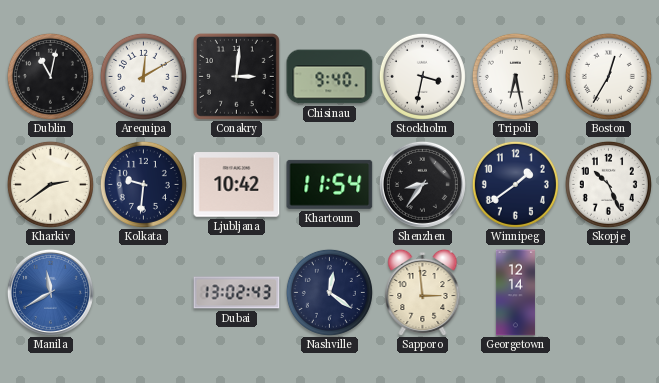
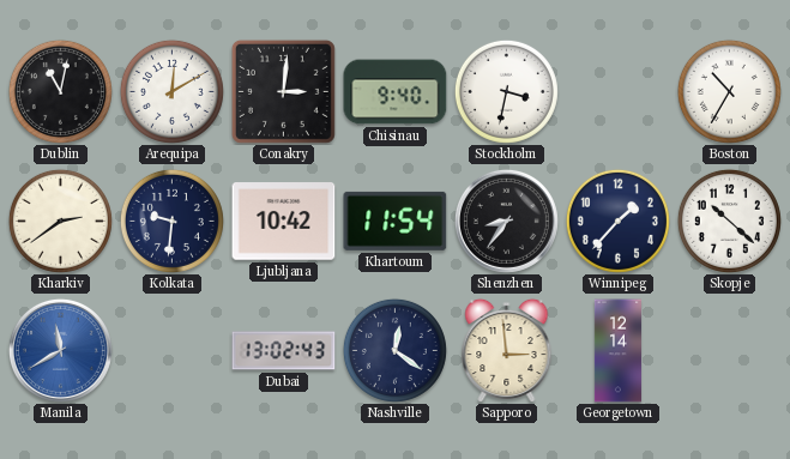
Tripoli: 6:28 -> none (515, 76)
Boston: 12:35 -> 10:35 (729, 91)
Winnipeg: 1:39 -> 1:37 (617, 221)
Skopje: 10:26 -> 10:22 (729, 221)
